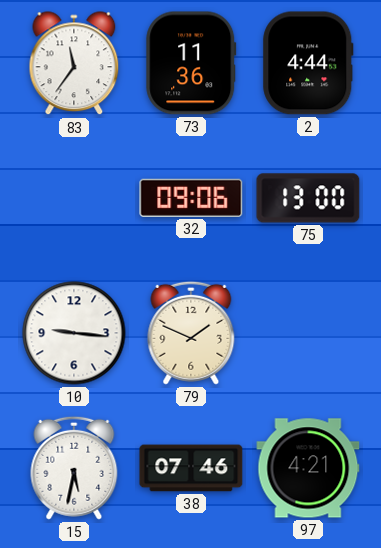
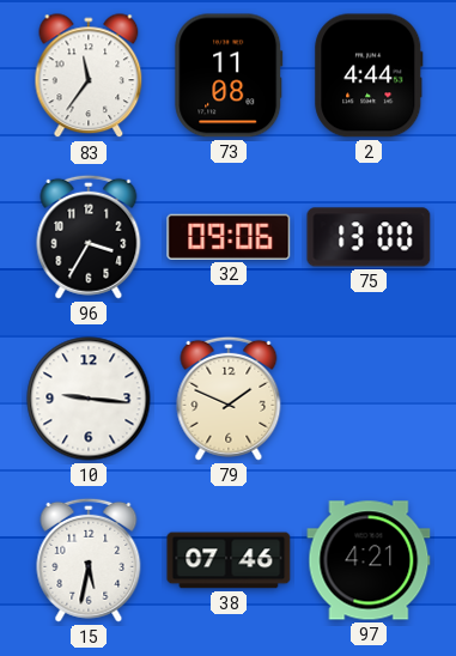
73: 11:36 -> 11:08 (229, 75)
96: none -> 3:35 (89, 237)
